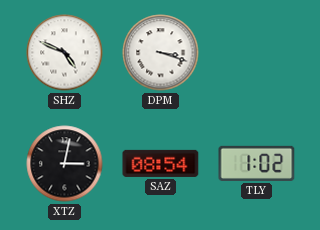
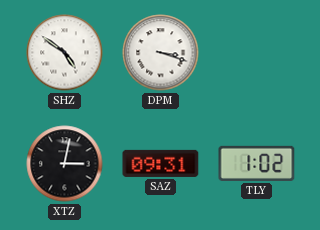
SHZ: 4:49 -> 4:51 (65, 53)
SAZ: 08:54 -> 09:31 (161, 163)
